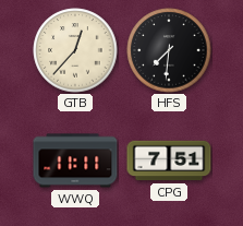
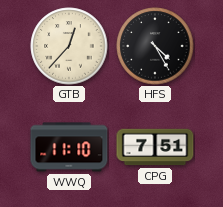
HFS: 7:31 -> 4:25 (155, 46)
WWQ: 11:11 -> 11:10 (69, 147)
